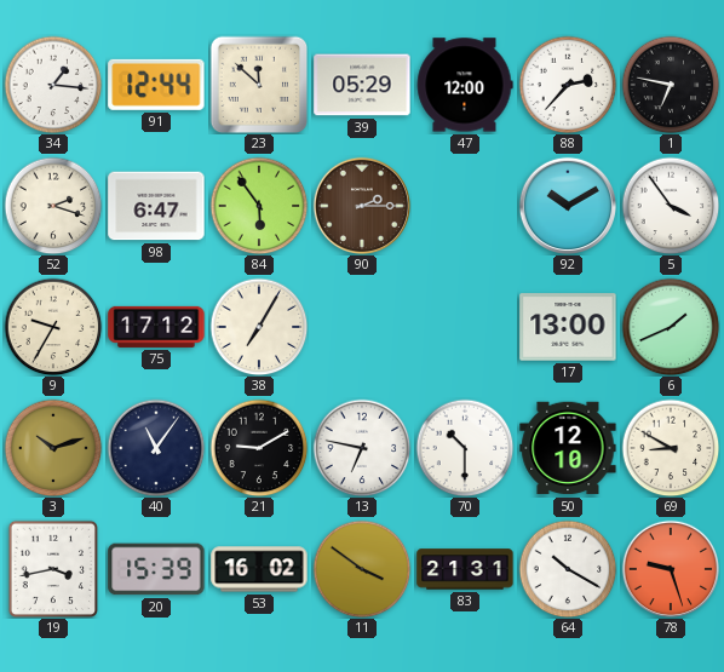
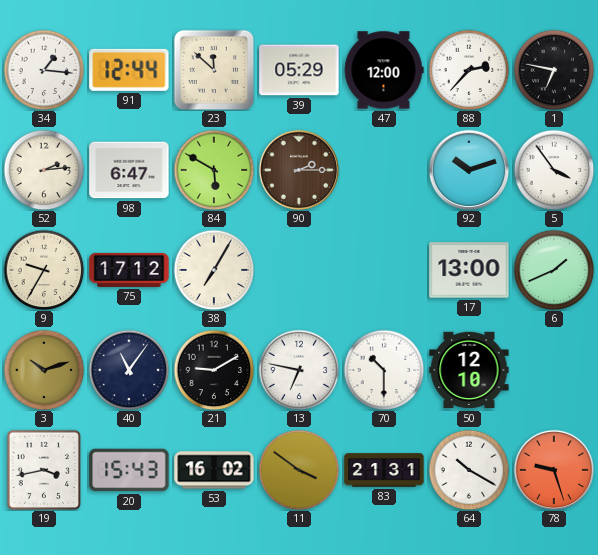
52: 2:18 -> 2:14 (44, 170)
84: 5:54 -> 5:50 (214, 170)
92: 10:10 -> 10:12 (469, 170)
69: 8:50 -> none (671, 448)
20: 15:39 -> 15:43 (129, 470)
